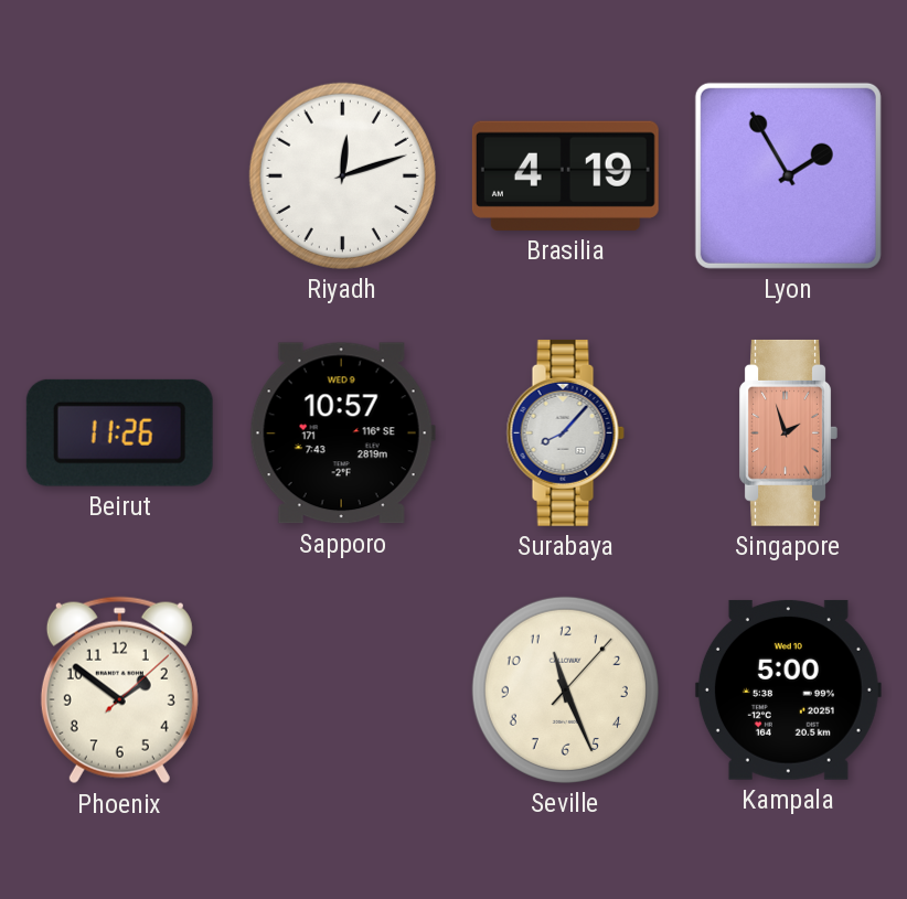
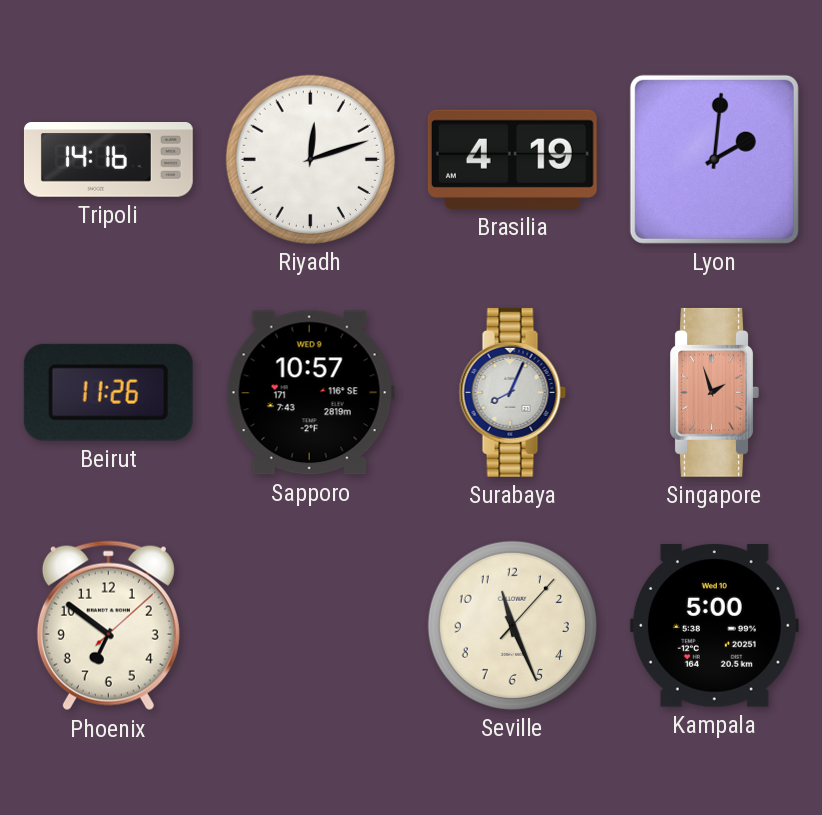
Tripoli: none -> 14:16 (108, 160)
Lyon: 1:55 -> 2:01 (714, 159)
Surabaya: 8:07 -> 8:04 (512, 392)
Phoenix: 1:51 -> 6:51 (108, 626)
